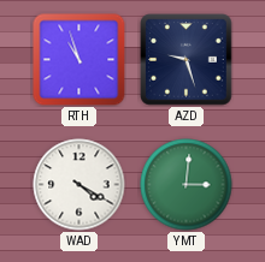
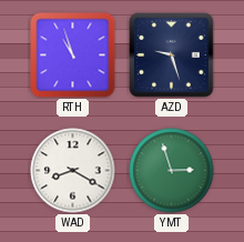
WAD: 4:20 -> 8:20 (73, 171)
YMT: 3:01 -> 2:57 (172, 171)
